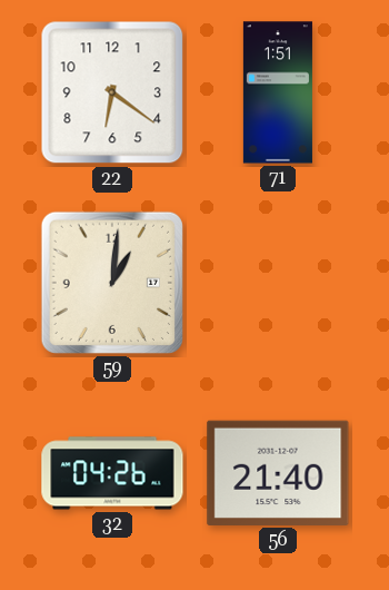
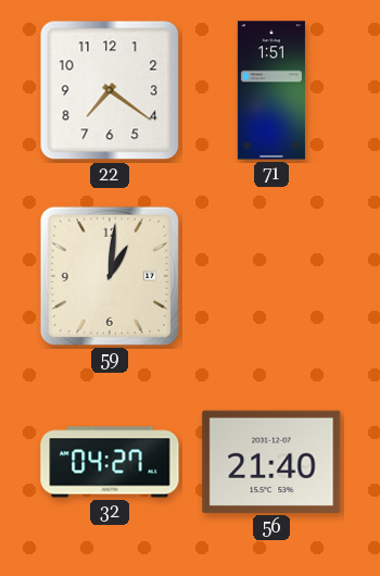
22: 6:21 -> 7:21 (110, 90)
32: 04:26 -> 04:27 (110, 462)
